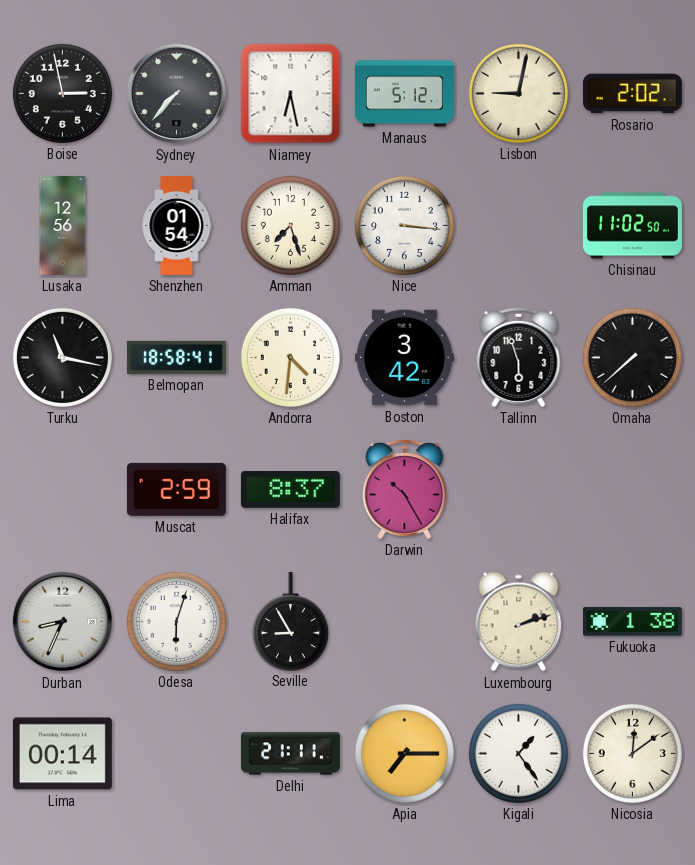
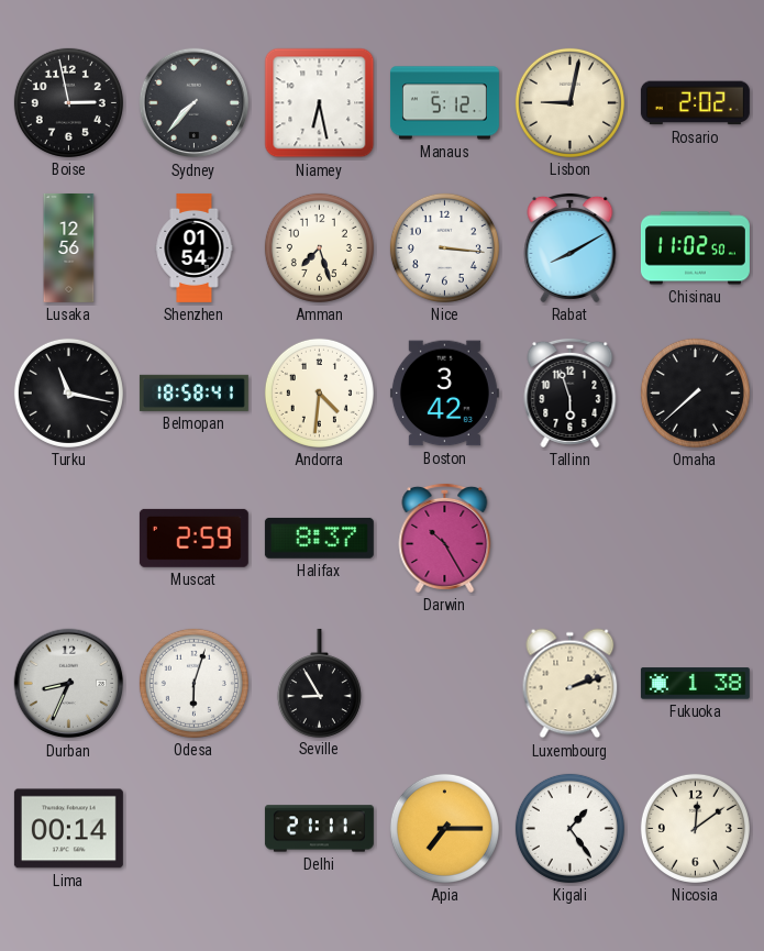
Rabat: none -> 8:10 (571, 247)
